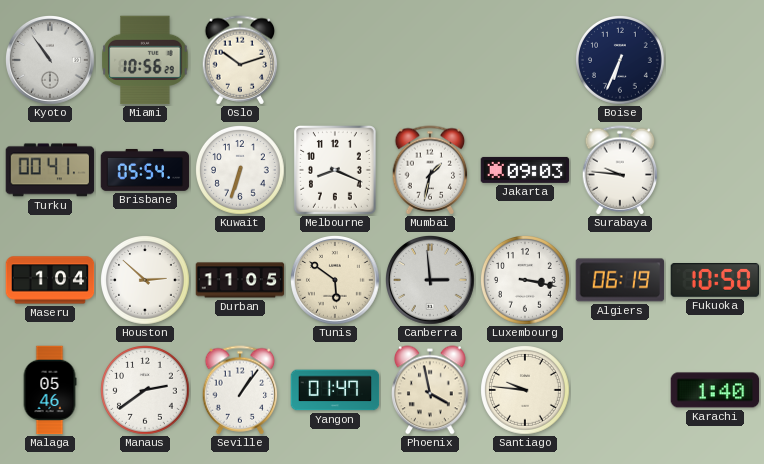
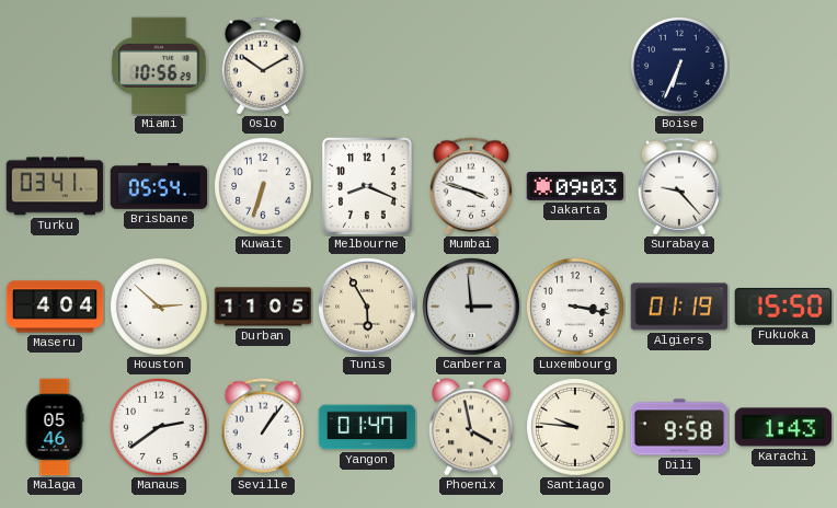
Kyoto: 10:54 -> none (51, 61)
Oslo: 10:12 -> 10:10 (263, 66)
Turku: 00:41 -> 03:41 (55, 186)
Mumbai: 1:32 -> 3:48 (471, 186)
Surabaya: 9:46 -> 9:23 (679, 186)
Maseru: 1:04 -> 4:04 (55, 307)
Tunis: 5:51 -> 5:55 (368, 308)
Algiers: 06:19 -> 01:19 (679, 307)
Fukuoka: 10:50 -> 15:50 (783, 308)
Dili: none -> 9:58 (679, 427)
Karachi: 1:40 -> 1:43 (783, 427)
